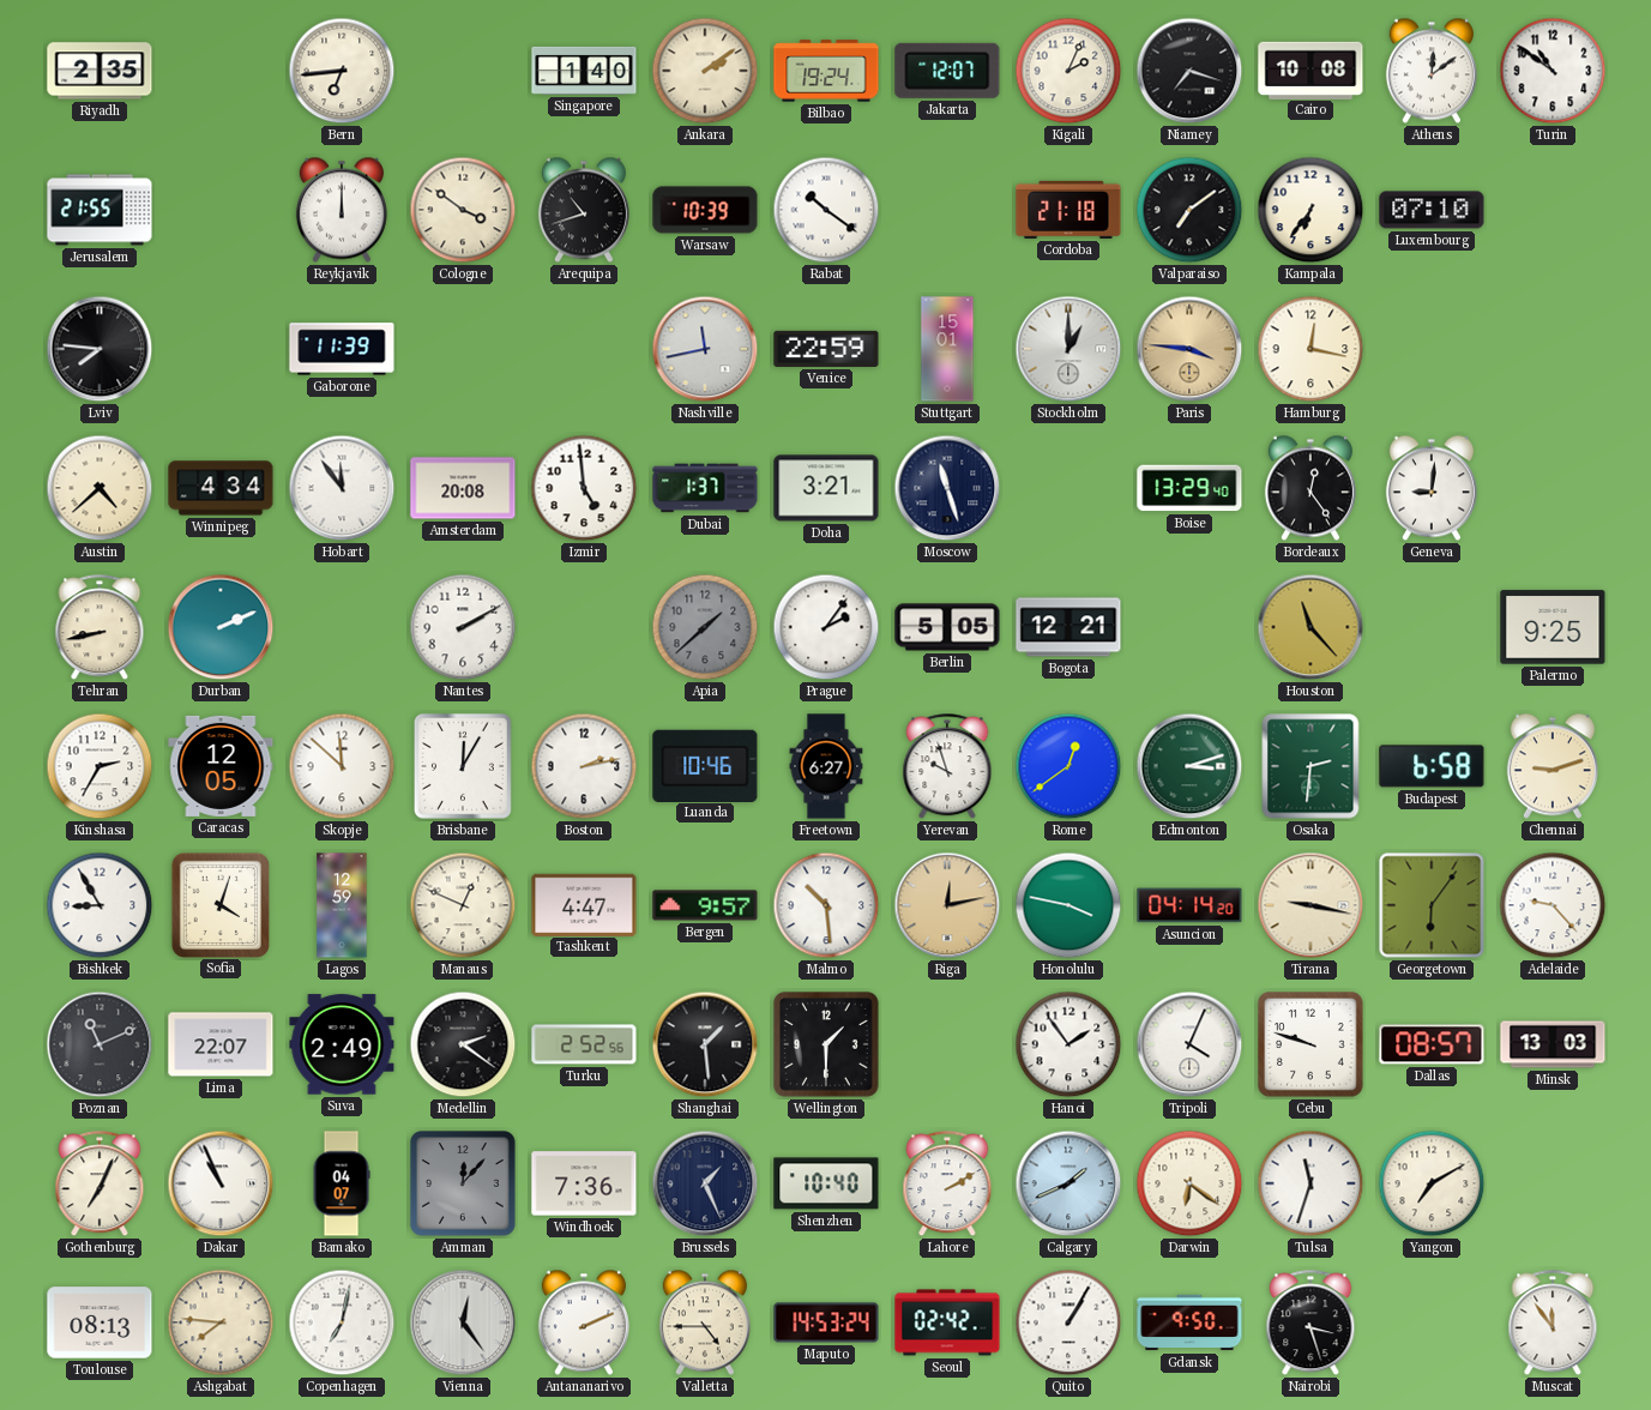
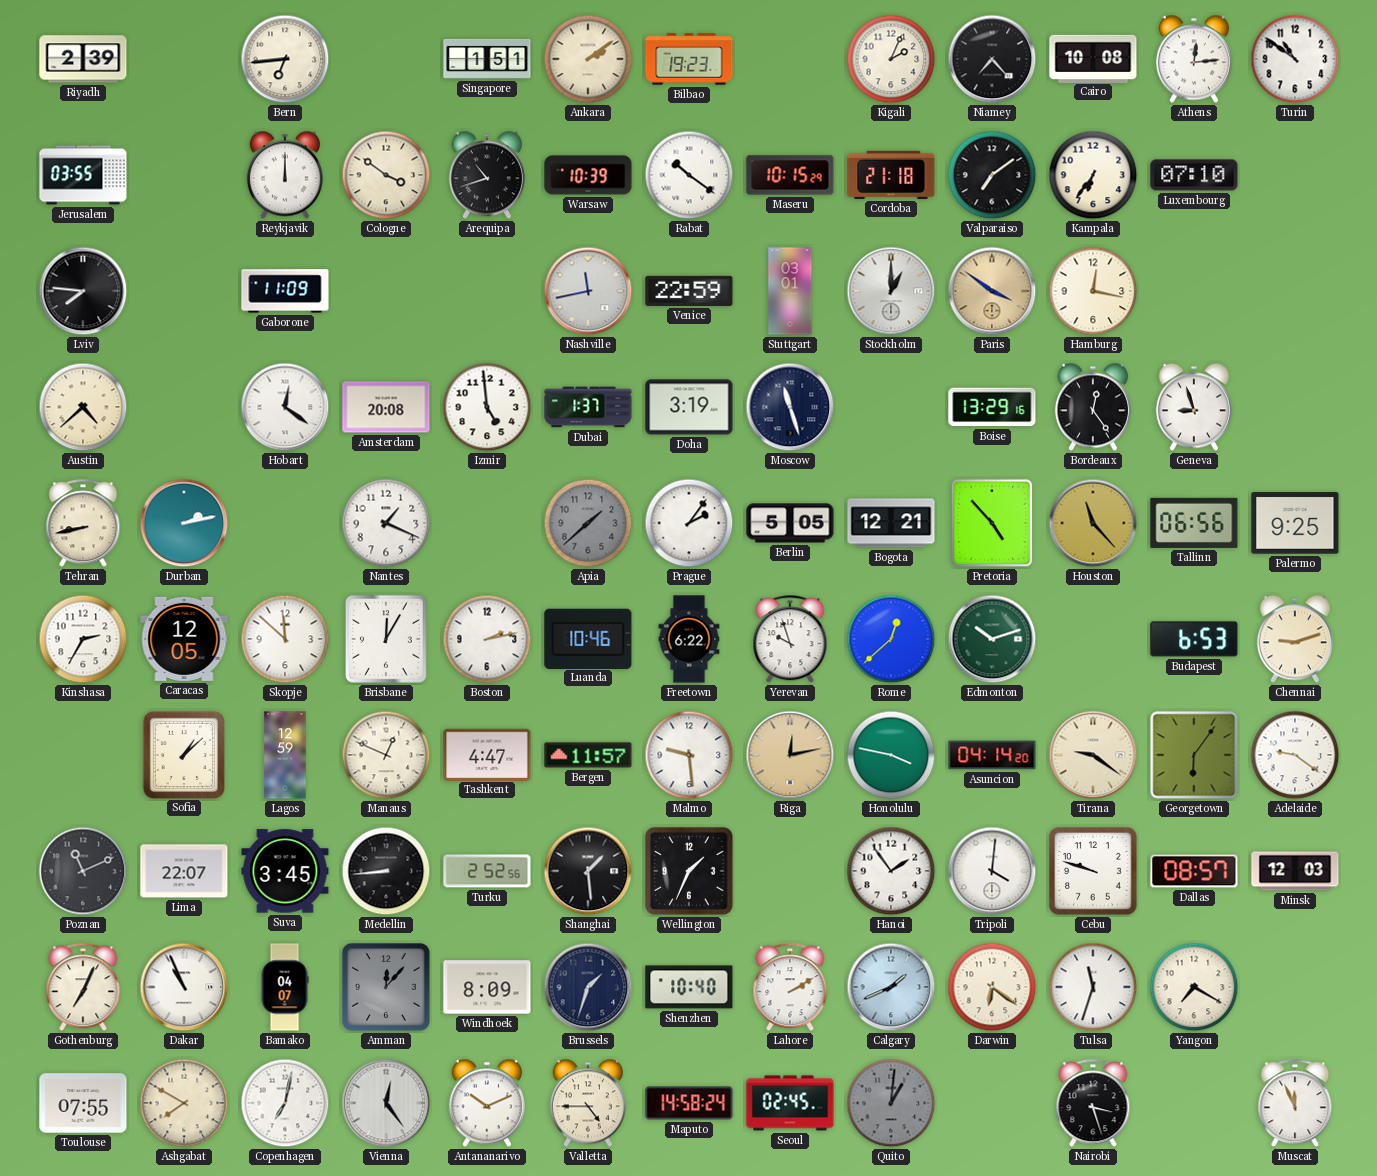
Riyadh: 2:35 -> 2:39 (83, 59)
Singapore: 1:40 -> 1:51 (487, 59)
Bilbao: 19:24 -> 19:23 (689, 59)
Jakarta: 12:07 -> none (947, 71)
Niamey: 7:18 -> 7:23 (992, 59)
Athens: 12:09 -> 12:14 (1194, 59)
Jerusalem: 21:55 -> 03:55 (83, 175)
Maseru: none -> 10:15 (790, 175)
Gaborone: 11:39 -> 11:09 (285, 291)
Stuttgart: 15:01 -> 03:01 (790, 291)
Paris: 3:46 -> 3:51 (992, 291)
Winnipeg: 4:34 -> none (221, 488)
Hobart: 11:54 -> 12:21 (285, 407)
Doha: 3:21 -> 3:19 (689, 407)
Boise: 13:29:40 -> 13:29:16 (992, 407)
Geneva: 9:01 -> 8:57 (1194, 407)
Durban: 2:11 -> 2:13 (184, 523)
Nantes: 2:10 -> 1:19 (386, 523)
Pretoria: none -> 4:53 (992, 523)
Tallinn: none -> 06:56 (1194, 523)
Freetown: 6:27 -> 6:22 (689, 639)
Rome: 12:39 -> 12:38 (891, 639)
Edmonton: 3:12 -> 10:12 (992, 639)
Osaka: 2:31 -> none (1310, 766)
Budapest: 6:58 -> 6:53 (1194, 639)
Bishkek: 8:55 -> none (100, 905)
Sofia: 4:03 -> 1:08 (183, 754)
Bergen: 9:57 -> 11:57 (588, 755)
Malmo: 10:29 -> 9:29 (689, 755)
Tirana: 9:17 -> 9:21 (1093, 755)
Adelaide: 9:23 -> 9:21 (1295, 755)
Suva: 2:49 -> 3:45 (285, 871)
Medellin: 2:21 -> 8:44 (386, 871)
Wellington: 1:30 -> 1:34 (689, 871)
Tripoli: 4:04 -> 4:01 (992, 871)
Minsk: 13:03 -> 12:03 (1295, 871)
Windhoek: 7:36 -> 8:09 (487, 987)
Brussels: 1:26 -> 1:33 (588, 987)
Yangon: 7:10 -> 7:20 (1194, 987)
Toulouse: 08:13 -> 07:55 (83, 1103)
Ashgabat: 7:46 -> 7:50 (184, 1103)
Antananarivo: 2:11 -> 10:11 (487, 1103)
Maputo: 14:53 -> 14:58 (689, 1103)
Seoul: 02:42 -> 02:45 (790, 1103)
Quito: 1:05 -> 1:01 (891, 1103)
Quito dial: white -> grey (891, 1103)
Gdansk: 9:50 -> none (1189, 1322)
Muscat: 11:54 -> 11:56 (1295, 1104)
